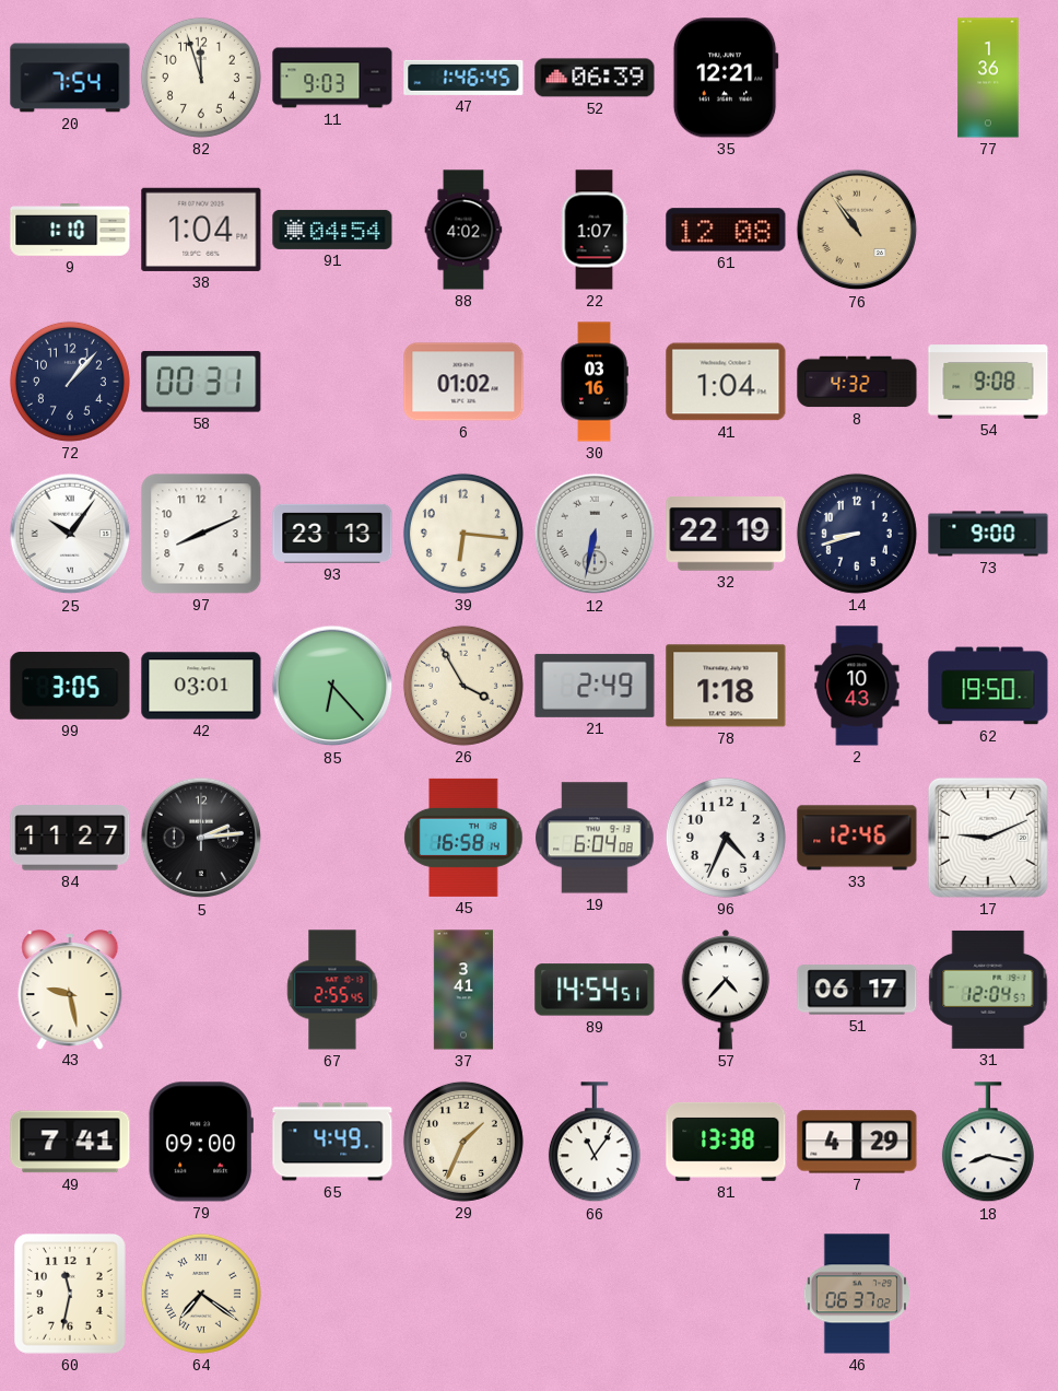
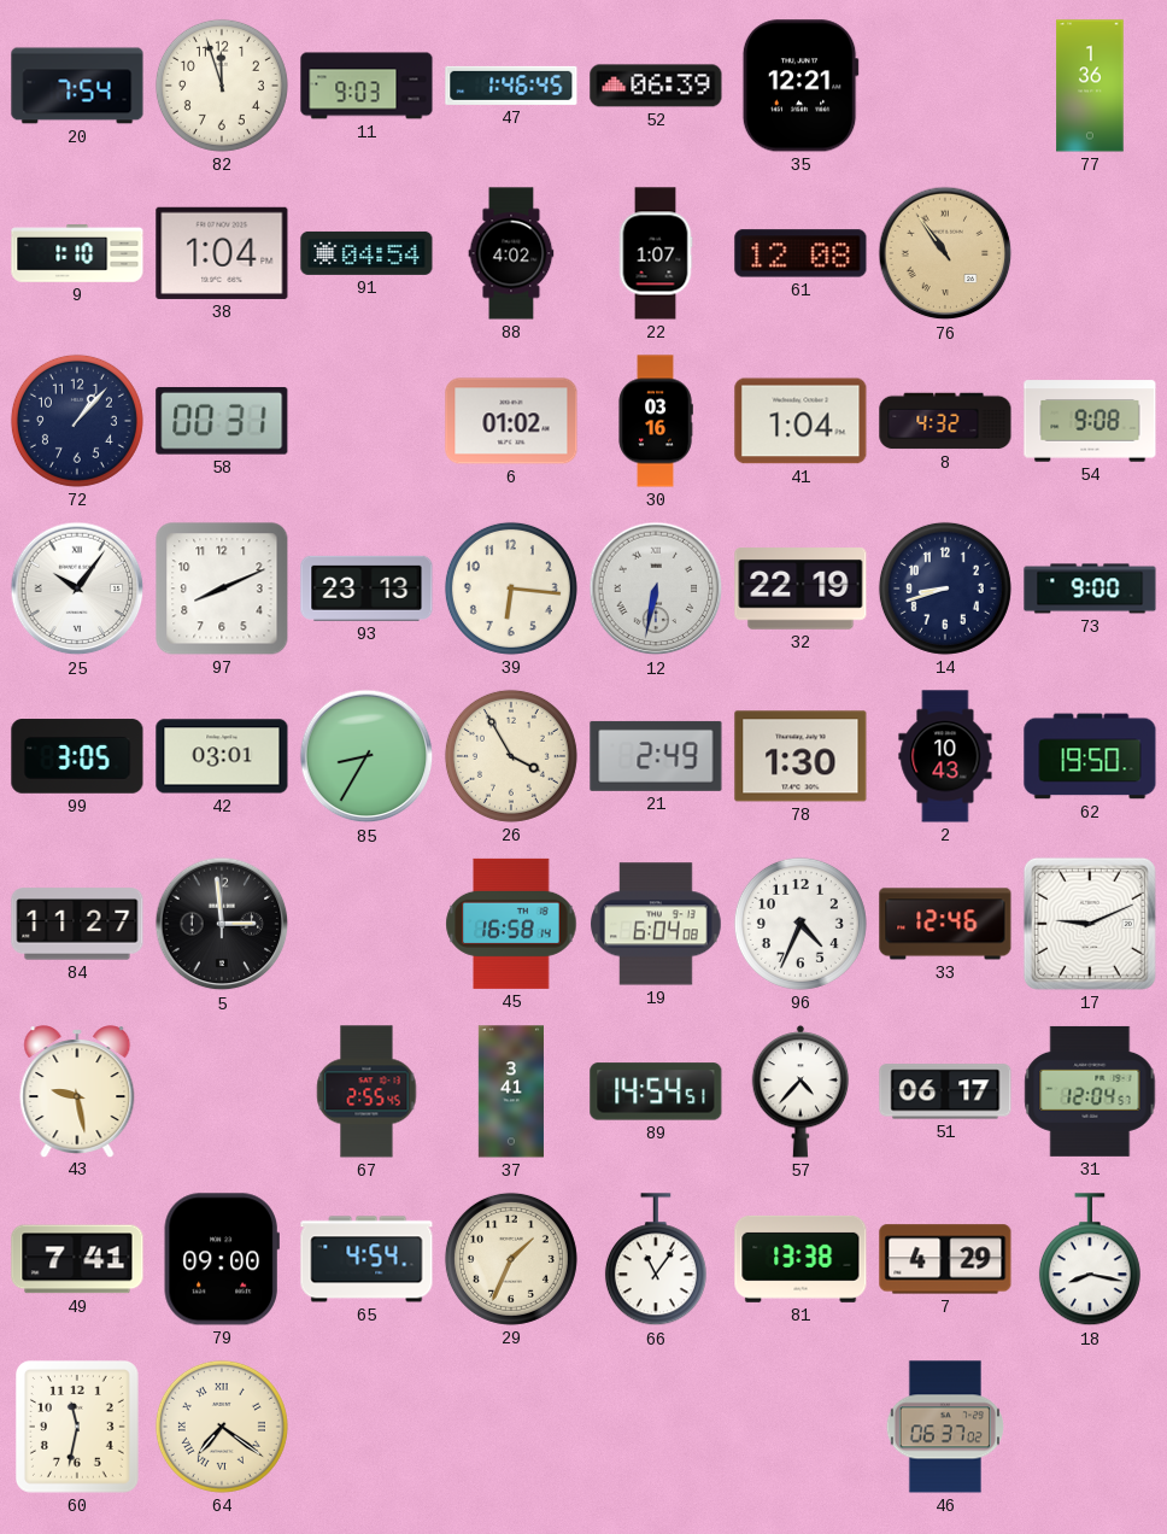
85: 6:23 -> 8:35 (366, 756)
78: 1:18 -> 1:30 (801, 756)
5: 2:14 -> 2:59 (222, 924)
65: 4:49 -> 4:54 (366, 1259)
